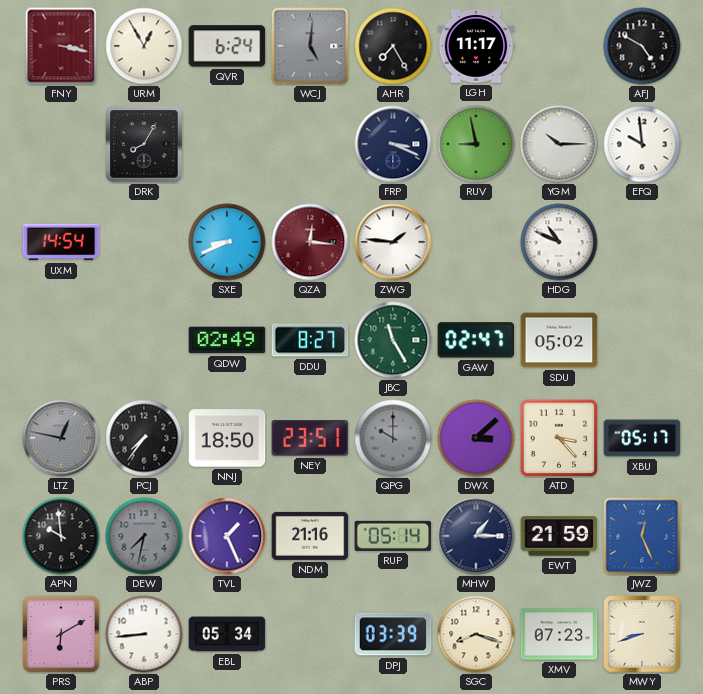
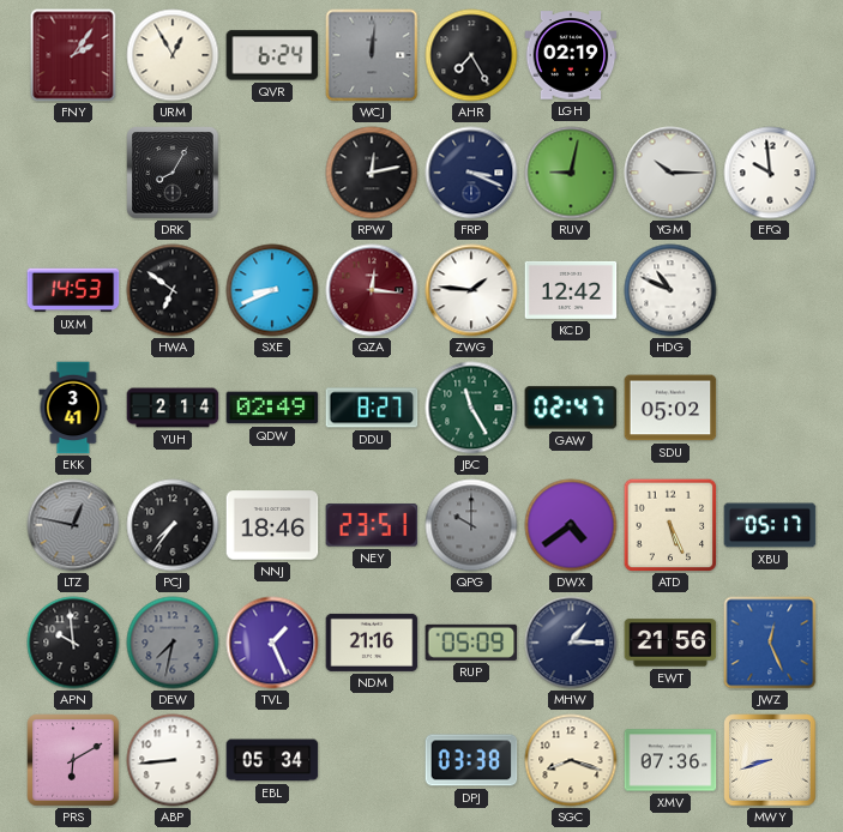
FNY: 3:17 -> 2:06 (73, 55)
WCJ: 5:01 -> 12:01 (372, 55)
LGH: 11:17 -> 02:19 (571, 55)
AFJ: 4:50 -> none (642, 46)
RPW: none -> 12:13 (372, 173)
RUV: 8:58 -> 9:02 (571, 173)
UXM: 14:54 -> 14:53 (73, 290)
HWA: none -> 6:51 (173, 290)
KCD: none -> 12:42 (571, 290)
EKK: none -> 3:41 (73, 408)
YUH: none -> 2:14 (173, 408)
NNJ: 18:50 -> 18:46 (272, 525)
DWX: 3:08 -> 4:39 (571, 525)
ATD: 3:23 -> 5:26 (670, 525)
RUP: 05:14 -> 05:09 (471, 643)
EWT: 21:59 -> 21:56 (670, 643)
DPJ: 03:39 -> 03:38 (471, 760)
XMV: 07:23 -> 07:36 (670, 760)
